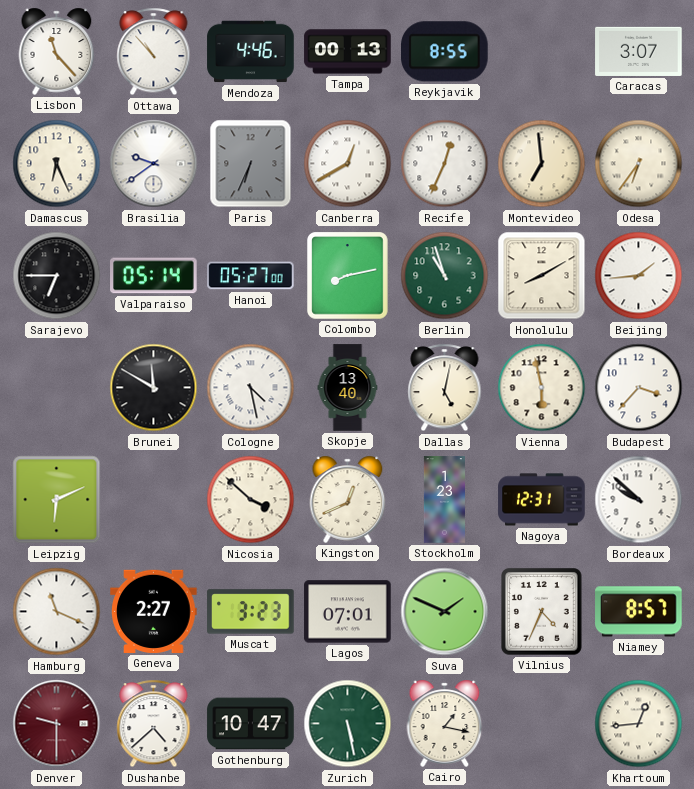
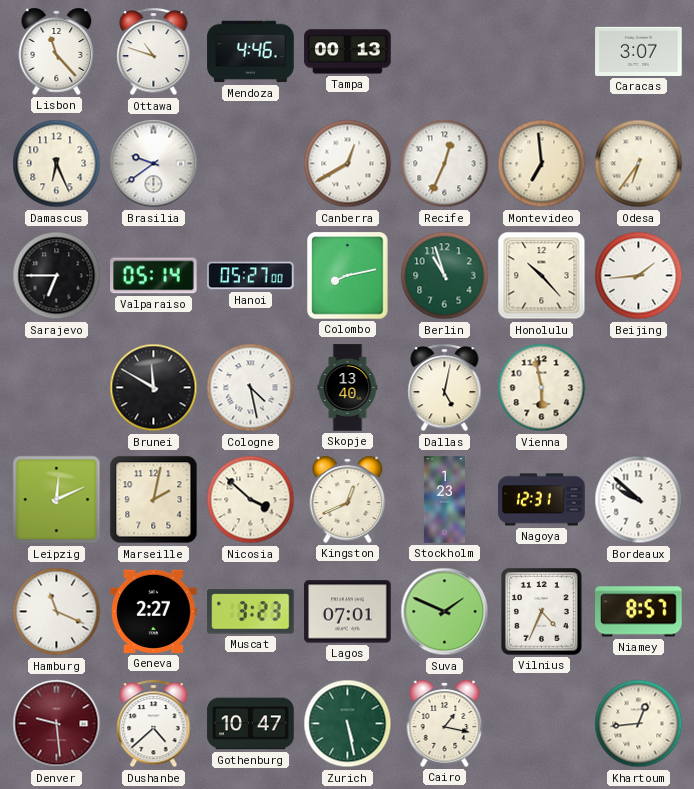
Ottawa: 10:53 -> 10:48 (154, 52)
Reykjavik: 8:55 -> none (445, 52)
Paris: 6:34 -> none (251, 164)
Honolulu: 8:10 -> 10:23 (542, 276)
Budapest: 3:37 -> none (639, 388)
Leipzig: 6:11 -> 12:11 (57, 500)
Marseille: none -> 2:02 (154, 500)
Denver: 9:30 -> 9:29 (57, 724)
